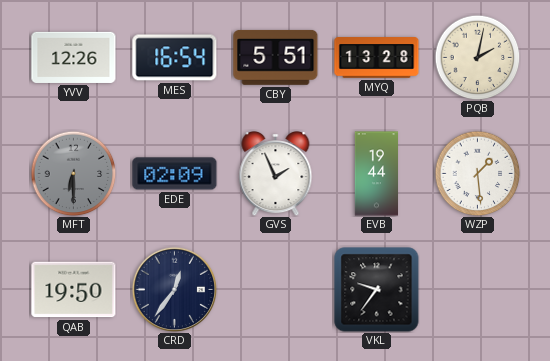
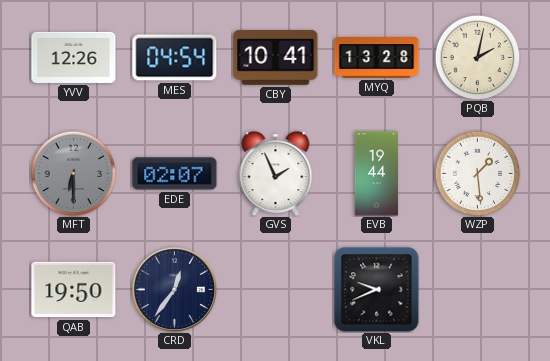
MES: 16:54 -> 04:54 (175, 58)
CBY: 5:51 -> 10:41 (276, 57)
EDE: 02:09 -> 02:07 (175, 174)
VKL: 9:36 -> 9:41 (377, 290)
